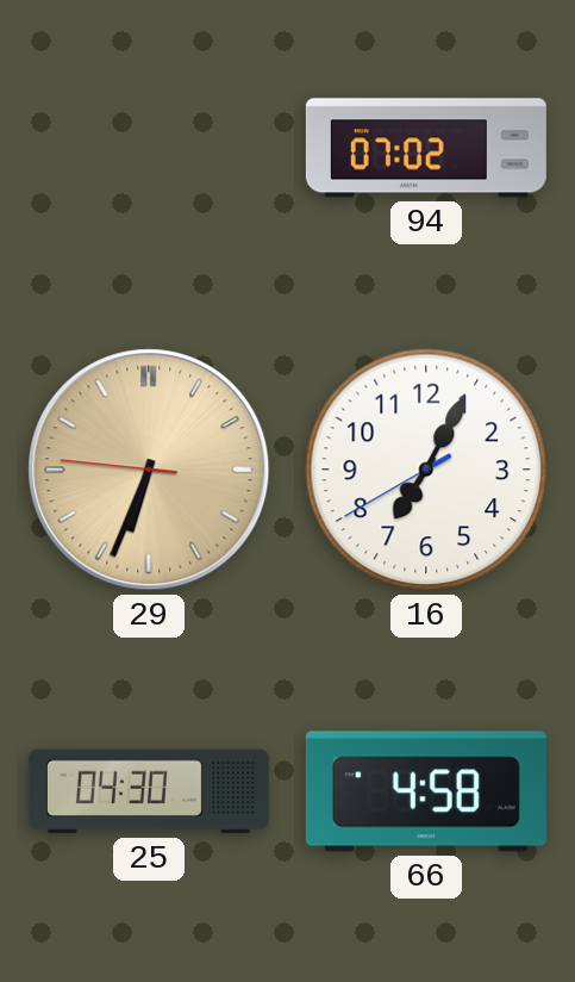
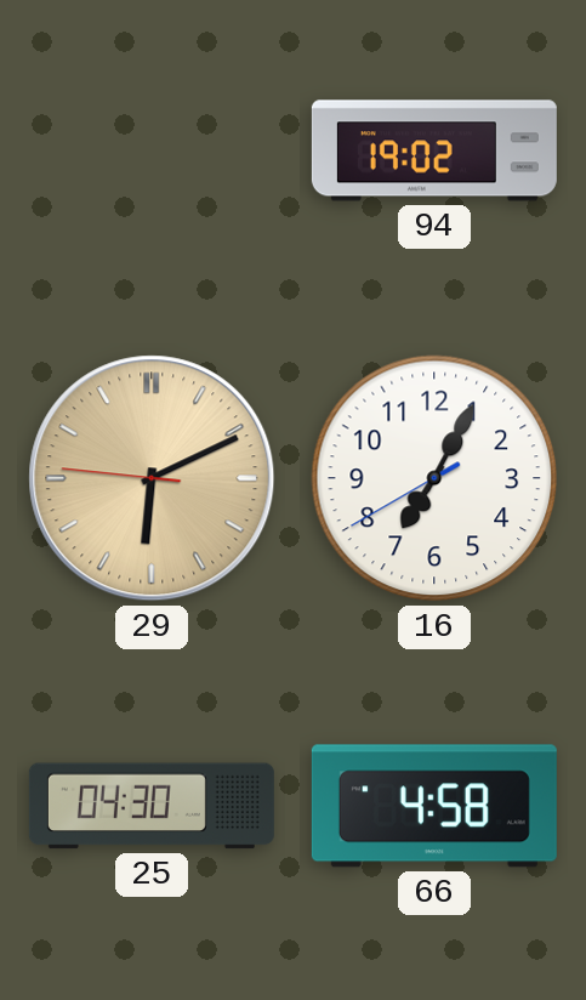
94: 07:02 -> 19:02 (434, 150)
29: 6:33 -> 6:10 (152, 478)
